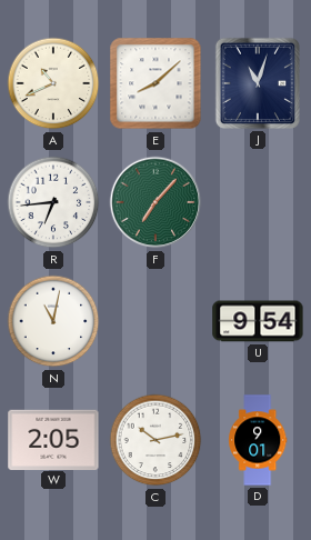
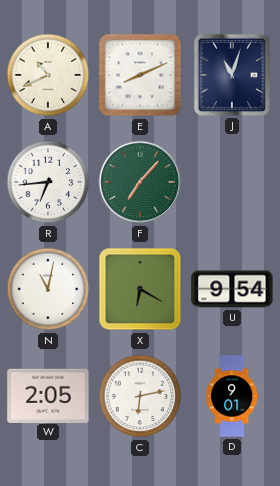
E: 8:08 -> 8:11 (140, 75)
X: none -> 6:20 (140, 289)
C: 10:13 -> 6:13 (140, 396)
